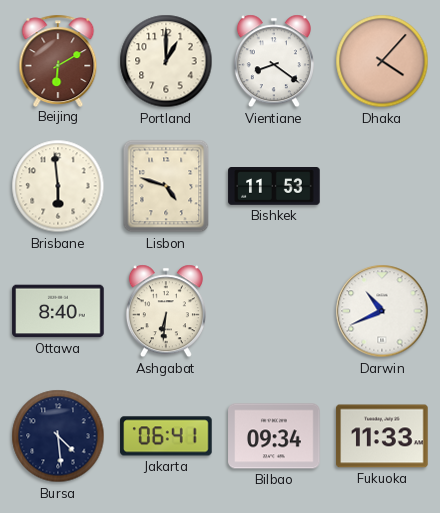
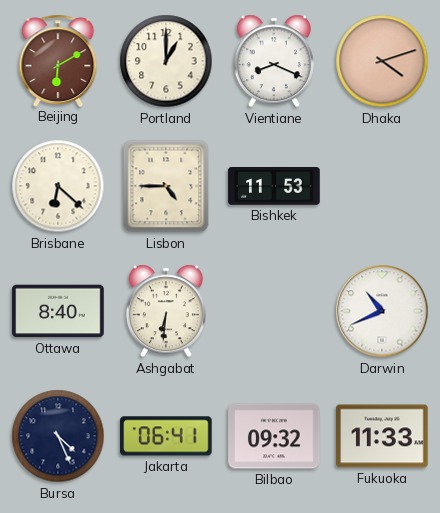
Vientiane: 8:21 -> 8:19 (274, 61)
Dhaka: 4:07 -> 4:12 (382, 61)
Brisbane: 5:59 -> 6:22 (58, 186)
Lisbon: 4:48 -> 4:45 (166, 186)
Bursa: 4:29 -> 4:26 (58, 436)
Bilbao: 09:34 -> 09:32 (274, 436)
